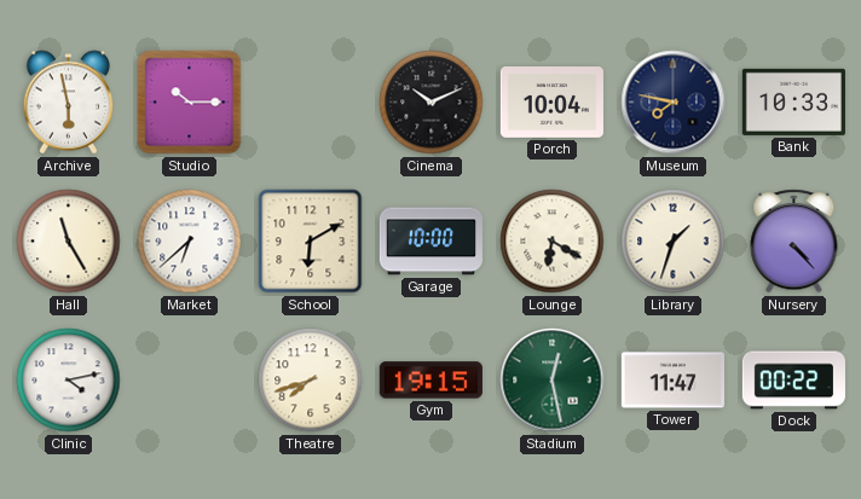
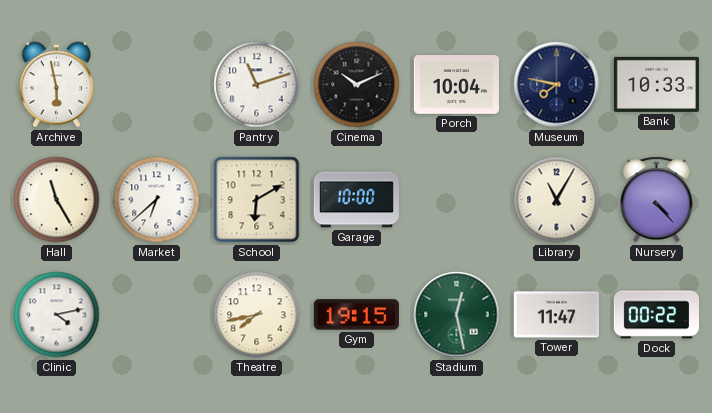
Studio: 10:15 -> none (190, 103)
Pantry: none -> 11:12 (257, 85)
Lounge: 6:20 -> none (553, 242)
Library: 1:33 -> 11:05 (557, 200)
Theatre: 7:42 -> 7:43 (257, 315)
